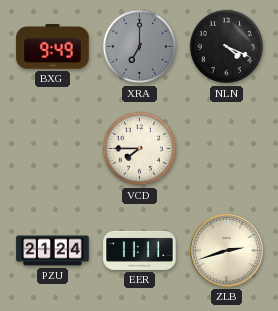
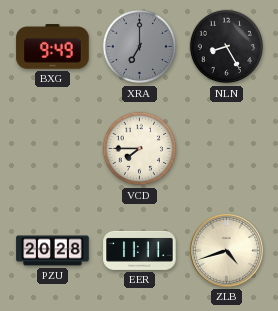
NLN: 4:19 -> 8:25 (227, 47)
PZU: 21:24 -> 20:28 (53, 251)
ZLB: 2:42 -> 4:42 (227, 251)
